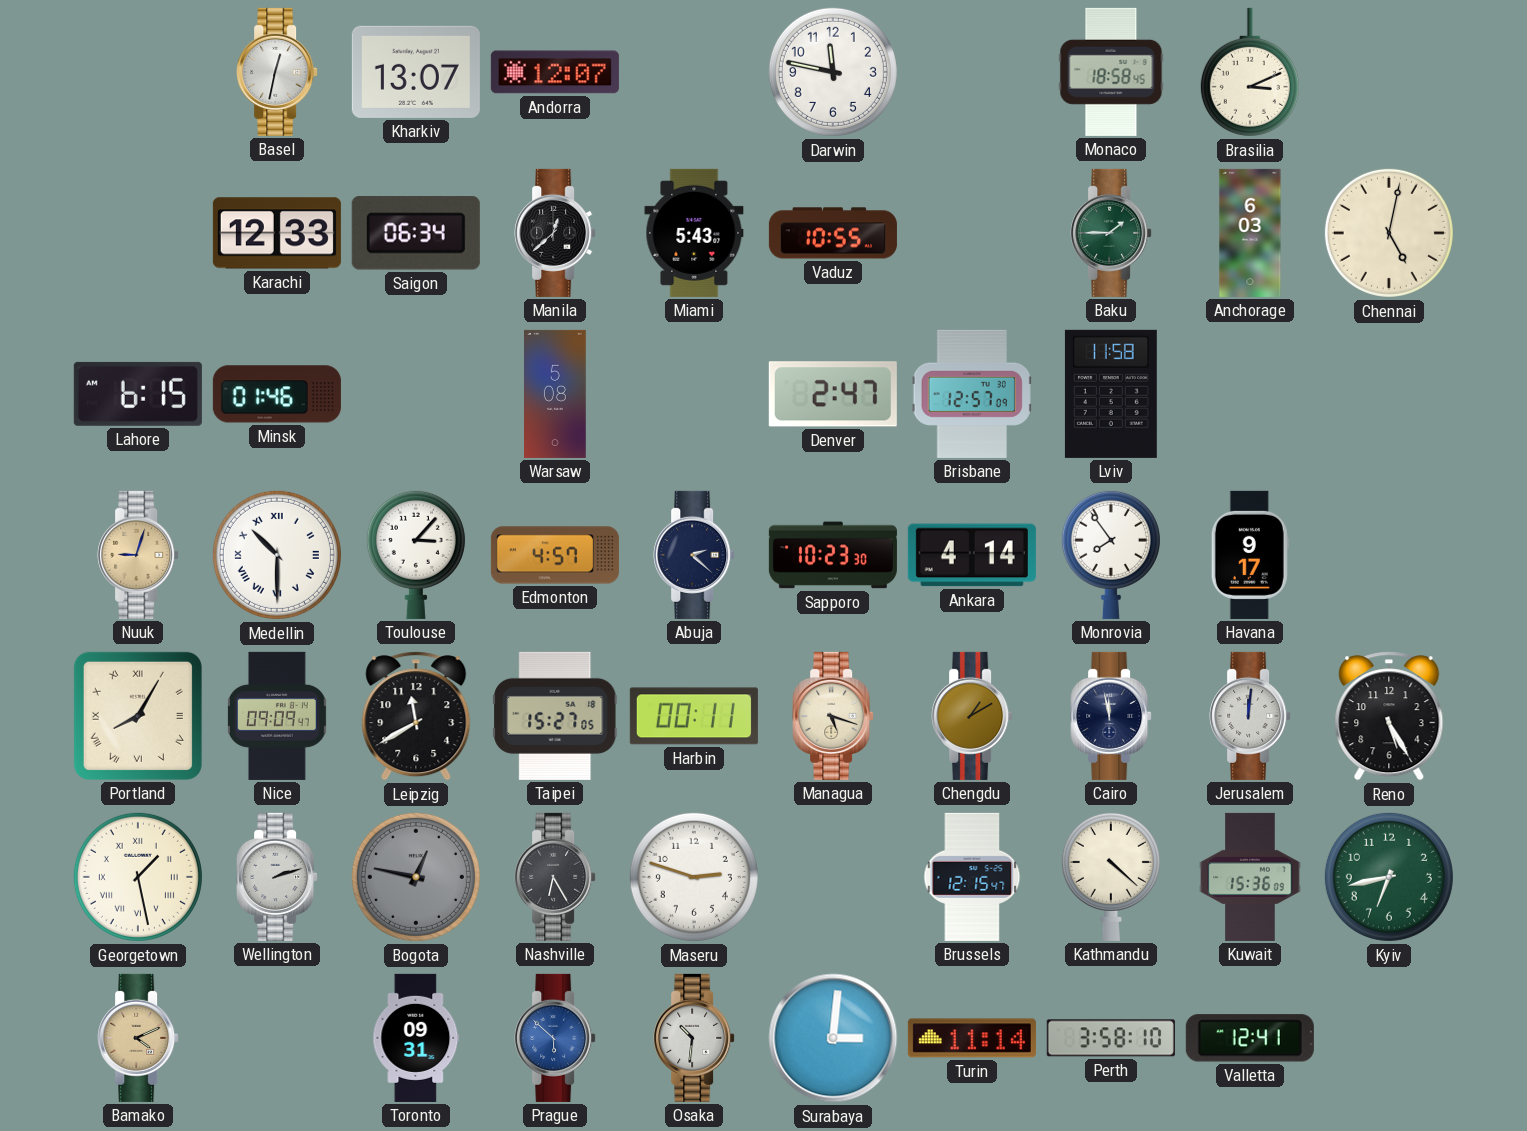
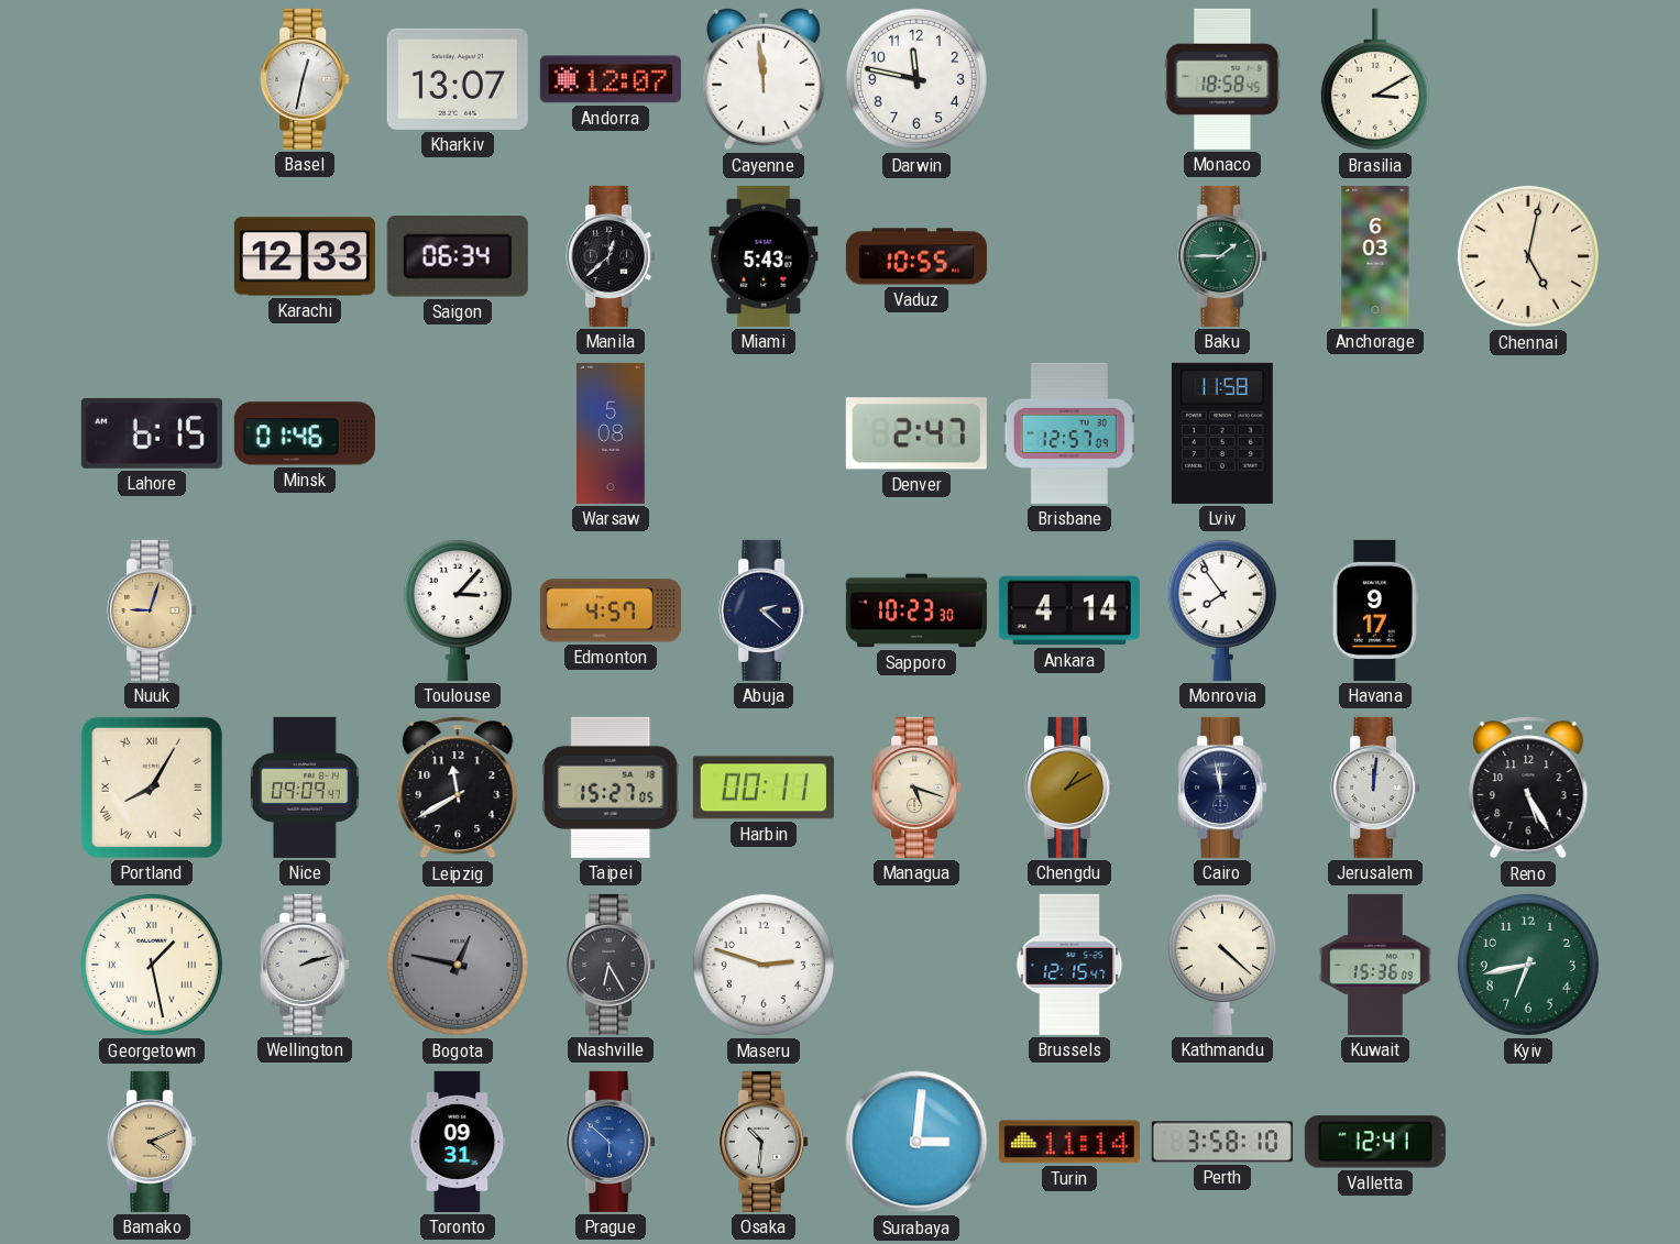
Cayenne: none -> 11:59 (764, 79)
Brasilia: 3:11 -> 3:10 (1375, 79)
Medellin: 10:30 -> none (277, 555)
